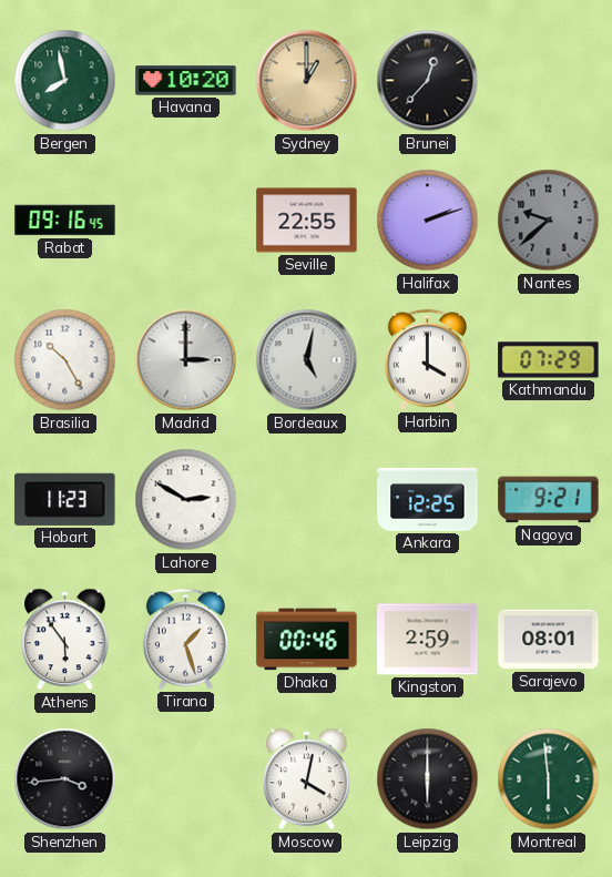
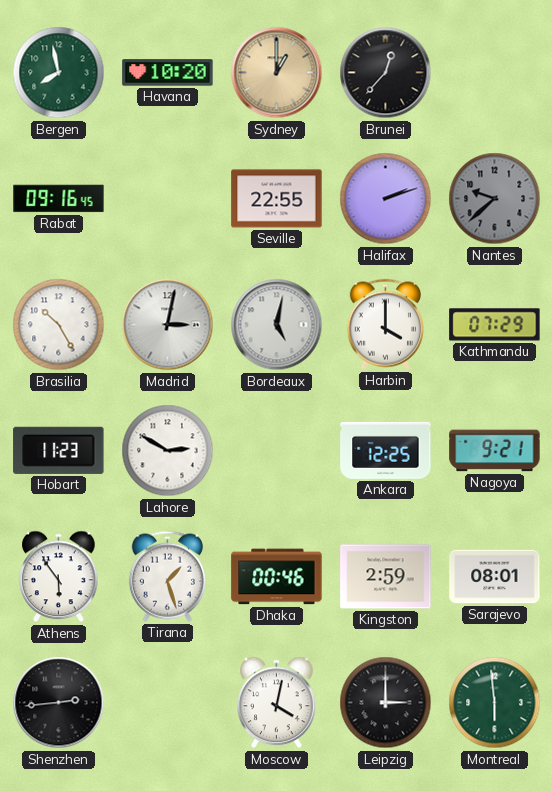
Madrid: 3:00 -> 3:02 (168, 325)
Shenzhen: 3:44 -> 2:44 (59, 703)
Leipzig: 6:00 -> 3:00 (386, 703)
